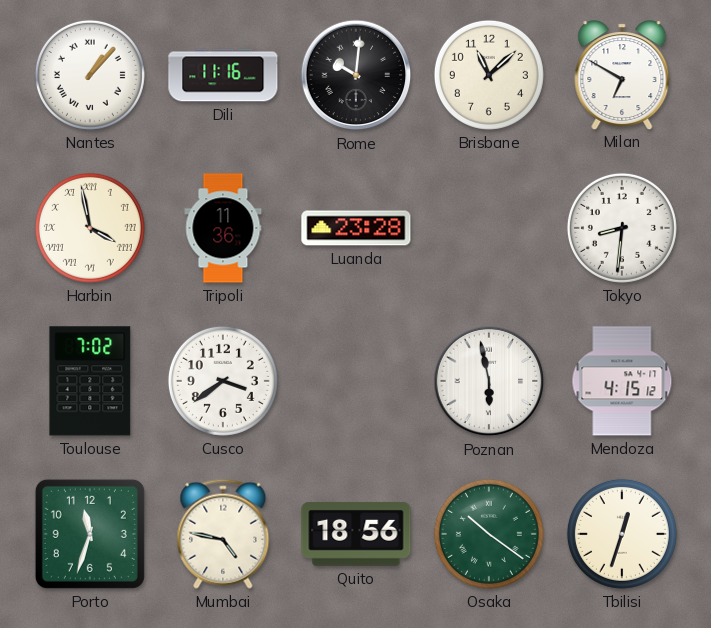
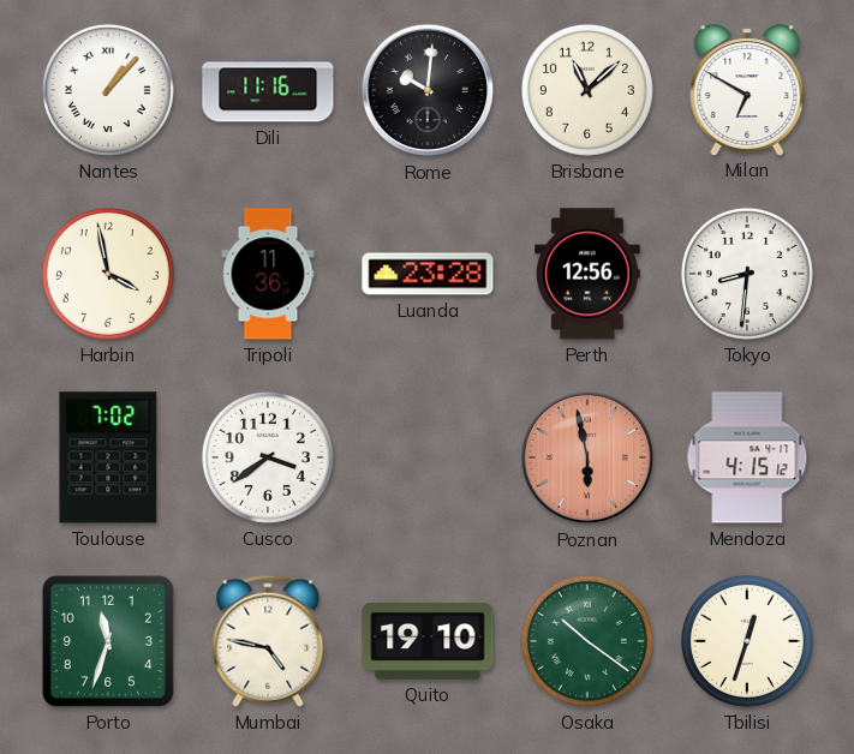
Harbin numerals: Roman -> Arabic (108, 274)
Perth: none -> 12:56 (589, 274)
Poznan dial: white -> salmon (587, 457)
Quito: 18:56 -> 19:10 (428, 641)
